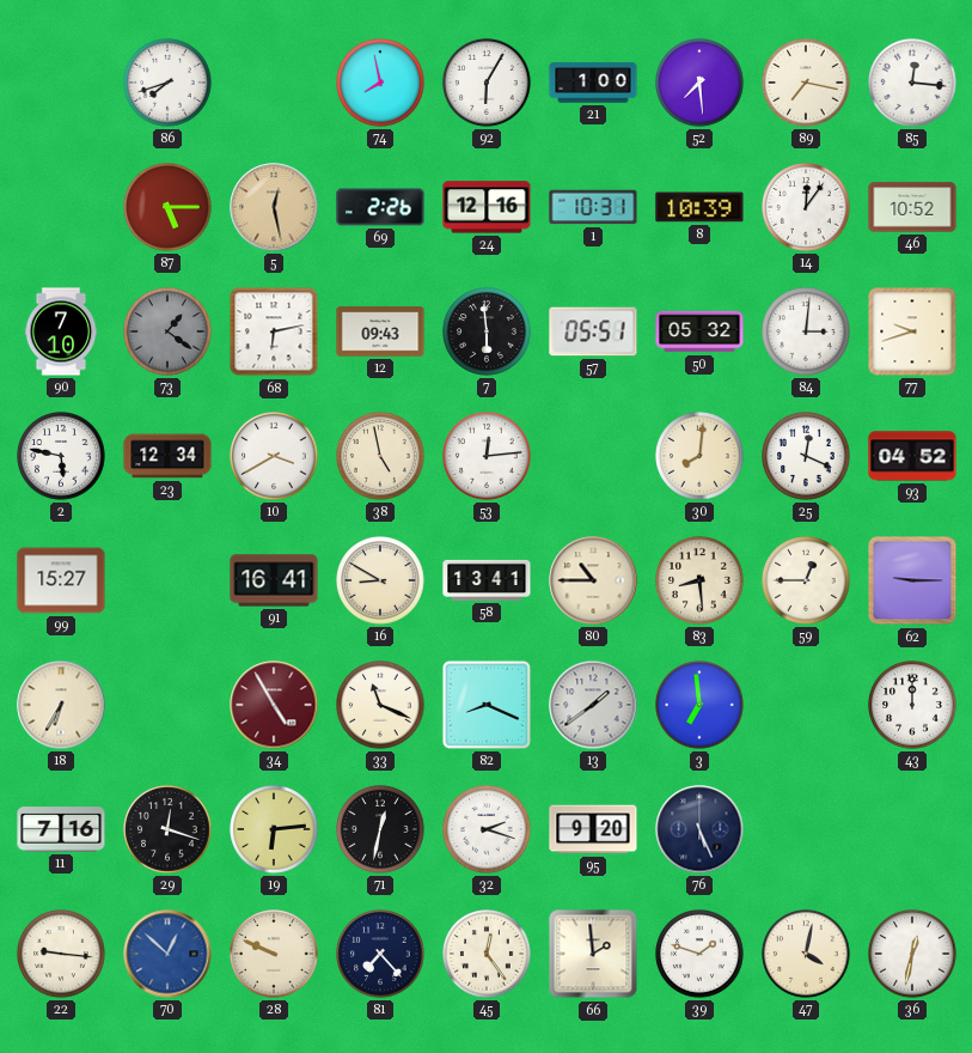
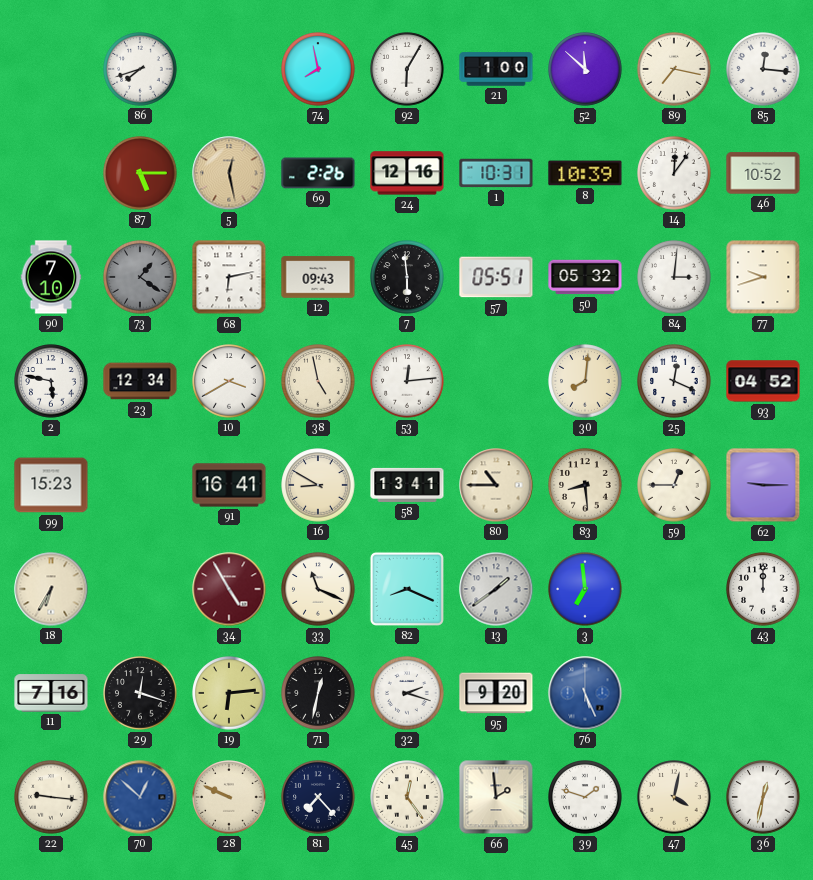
52: 7:29 -> 11:52 (585, 69)
99: 15:27 -> 15:23 (51, 485)
76 dial: navy -> blue (585, 693)
